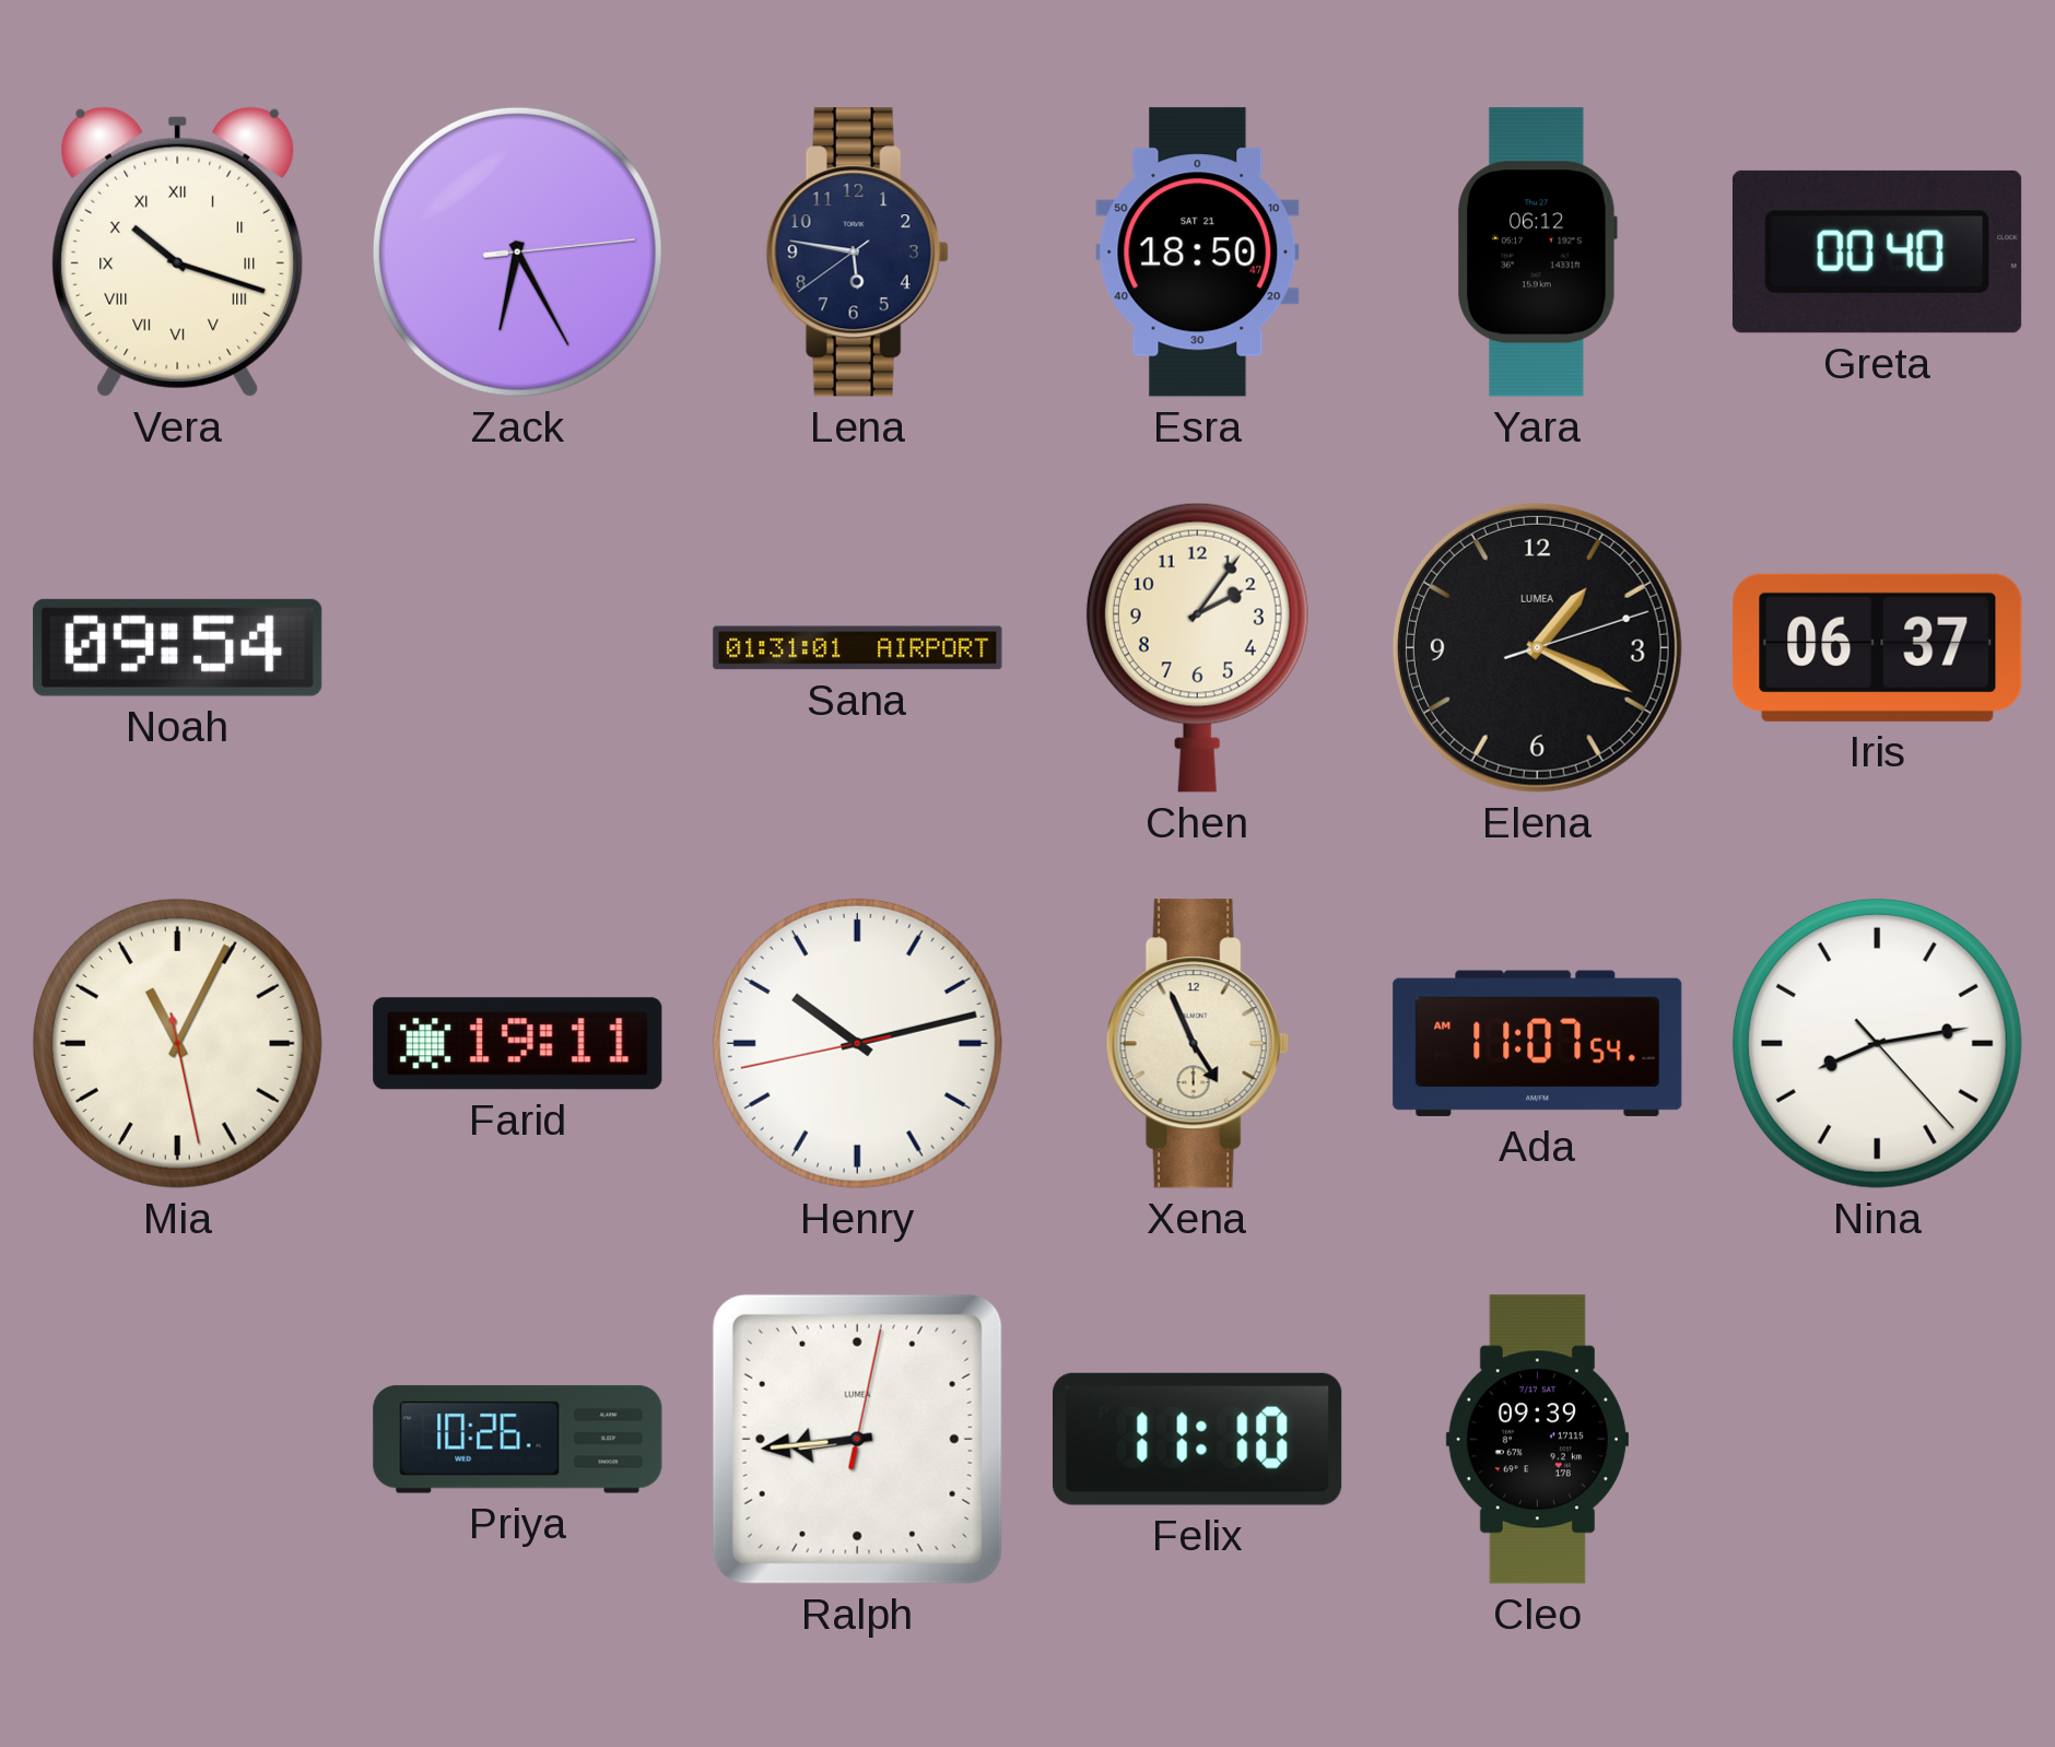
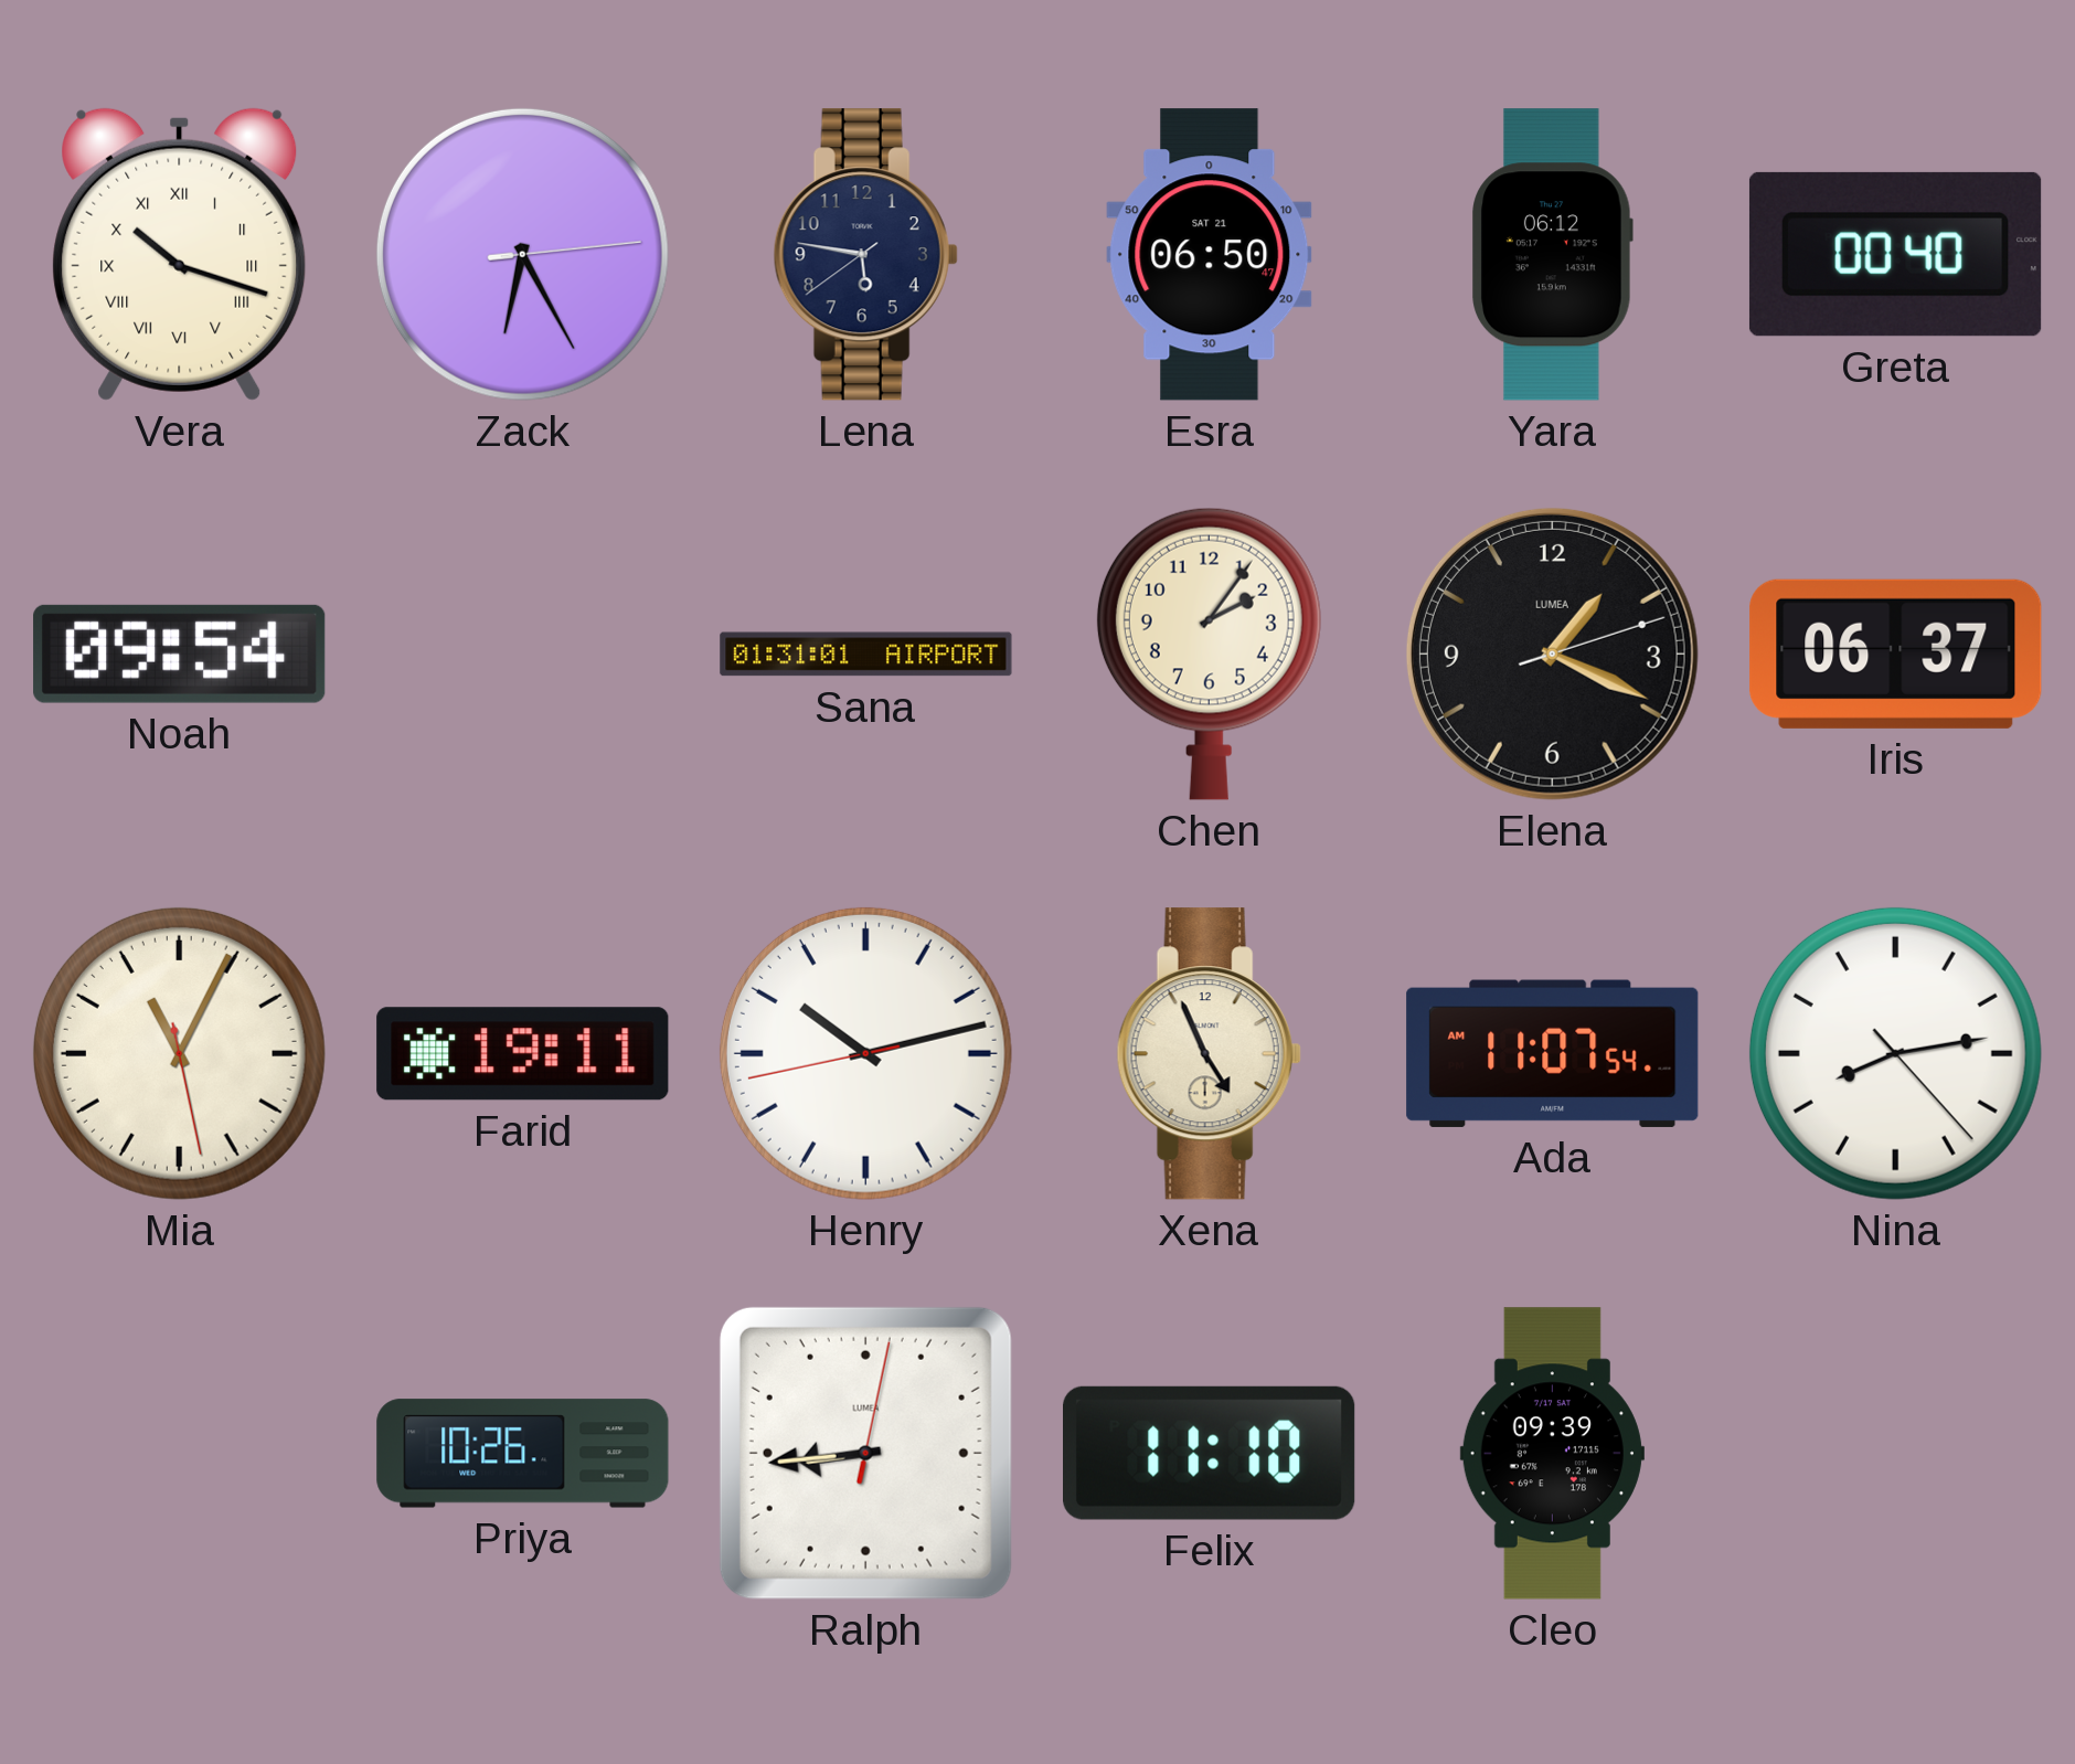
Esra: 18:50 -> 06:50 (1210, 255)
